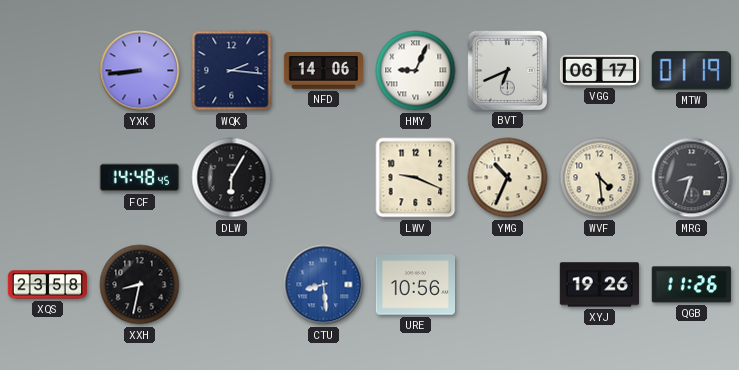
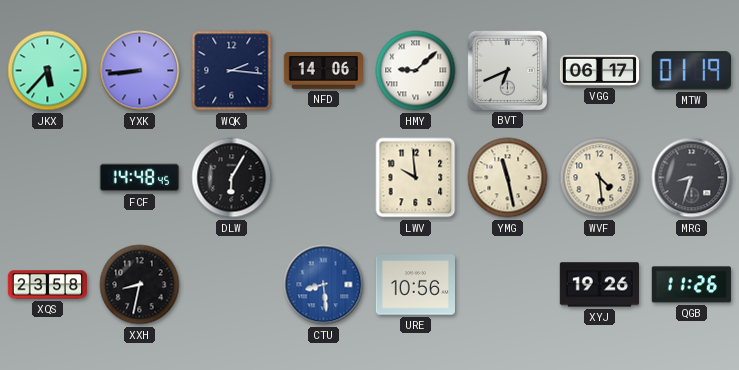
JKX: none -> 5:37 (48, 71)
HMY: 9:04 -> 9:08 (416, 71)
LWV: 9:19 -> 9:59 (416, 178)
YMG: 10:34 -> 11:28 (508, 178)
